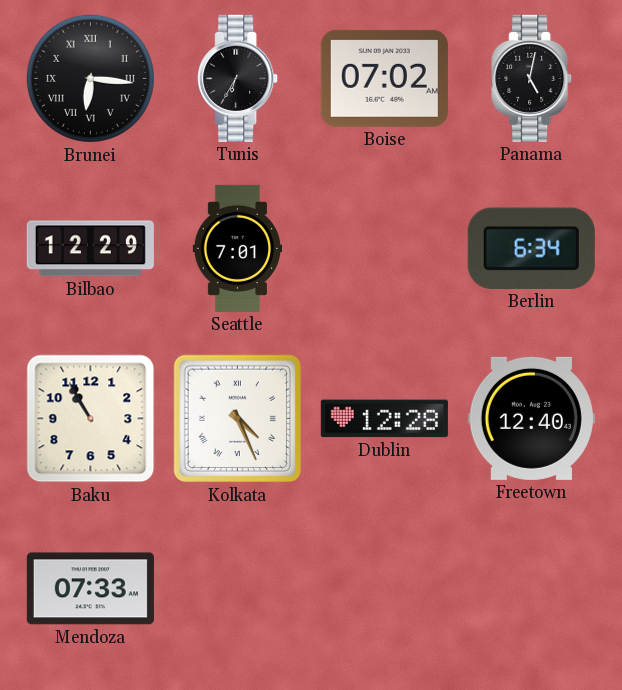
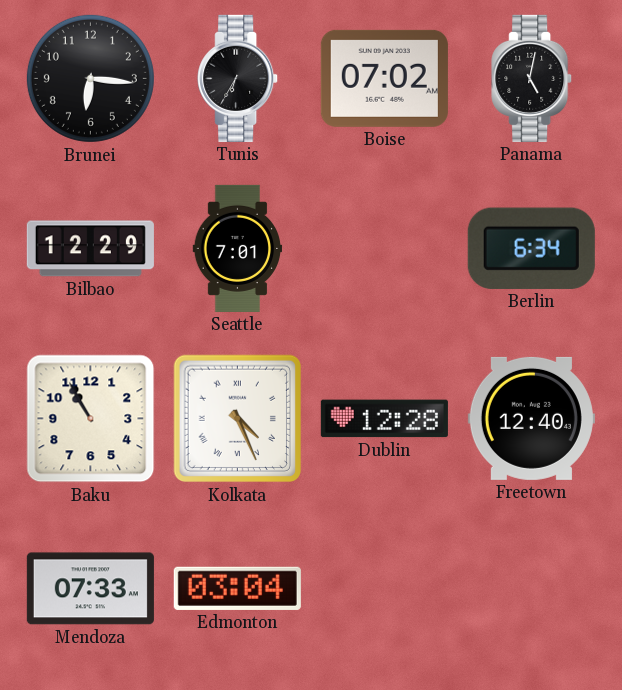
Brunei numerals: Roman -> Arabic (90, 78)
Edmonton: none -> 03:04 (237, 588)
